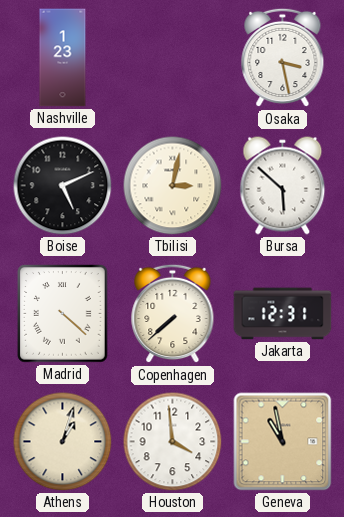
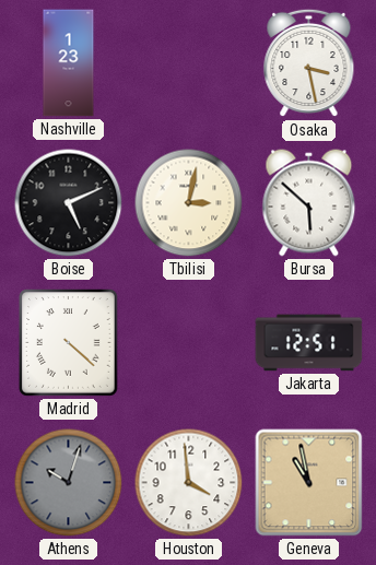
Copenhagen: 7:38 -> none (173, 314)
Jakarta: 12:31 -> 12:51 (309, 343)
Athens: 1:03 -> 10:03 (69, 483)
Athens dial: cream -> grey (69, 483)
